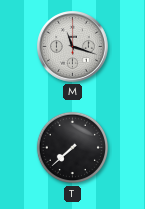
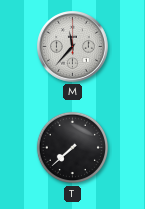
M: 11:18 -> 11:37 (73, 47)
